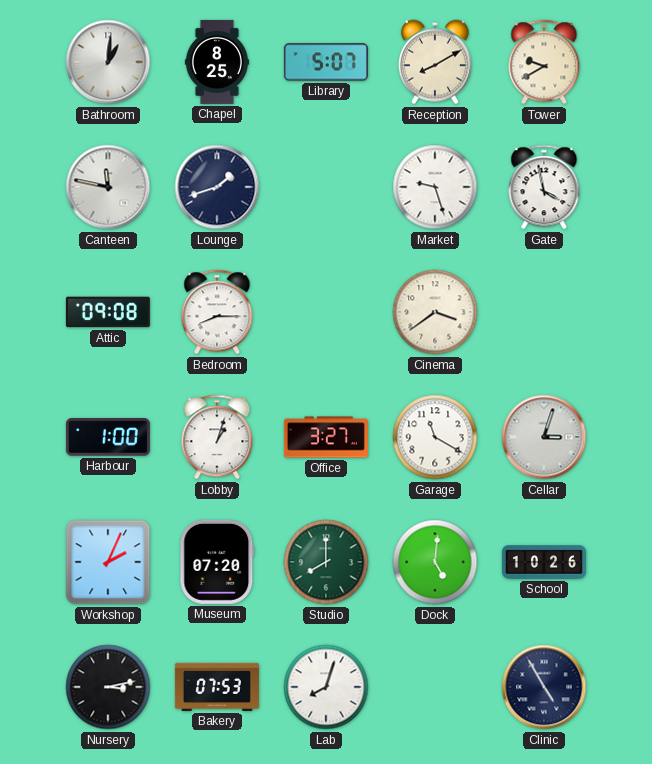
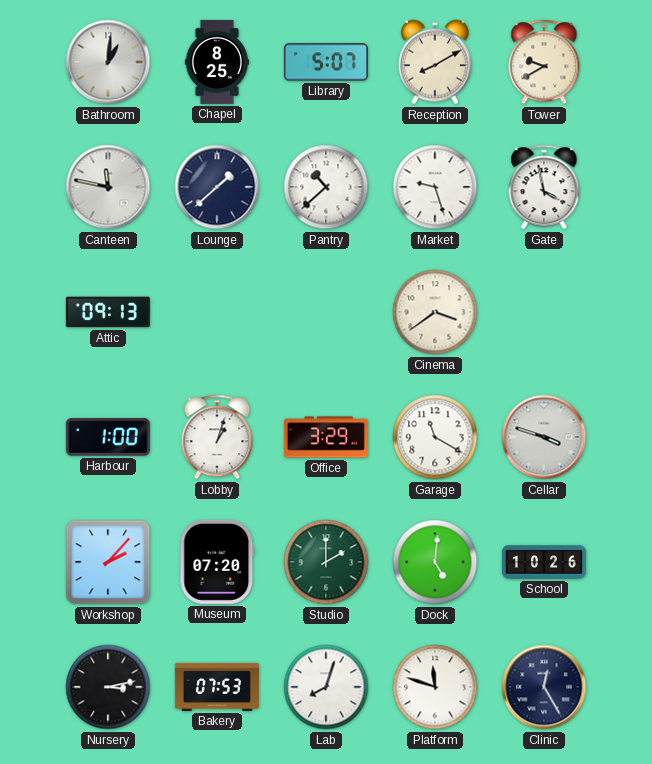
Lounge: 1:42 -> 1:38 (217, 187)
Pantry: none -> 10:38 (326, 187)
Attic: 09:08 -> 09:13 (108, 312)
Bedroom: 8:15 -> none (217, 312)
Office: 3:27 -> 3:29 (326, 437)
Cellar: 3:03 -> 3:48 (544, 437)
Workshop: 2:04 -> 2:07 (108, 562)
Studio: 8:00 -> 2:00 (326, 562)
Platform: none -> 11:48 (435, 687)
Clinic: 4:55 -> 12:25 (544, 687)
